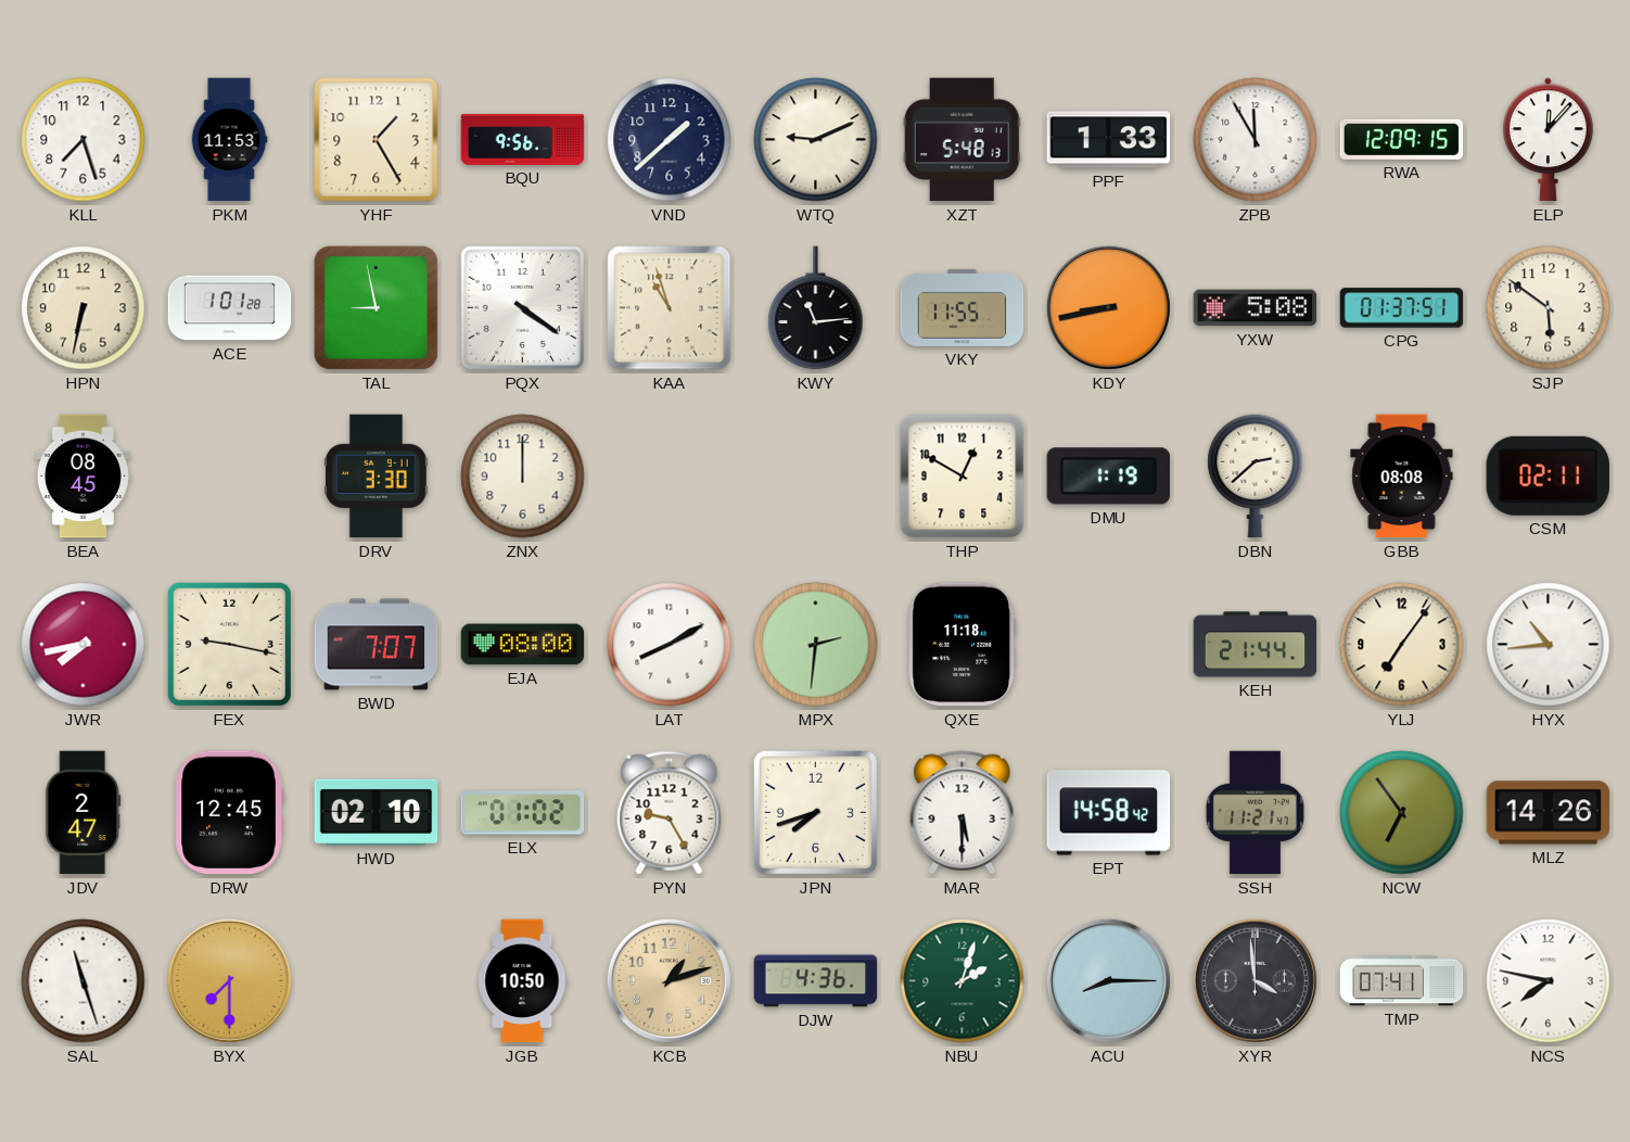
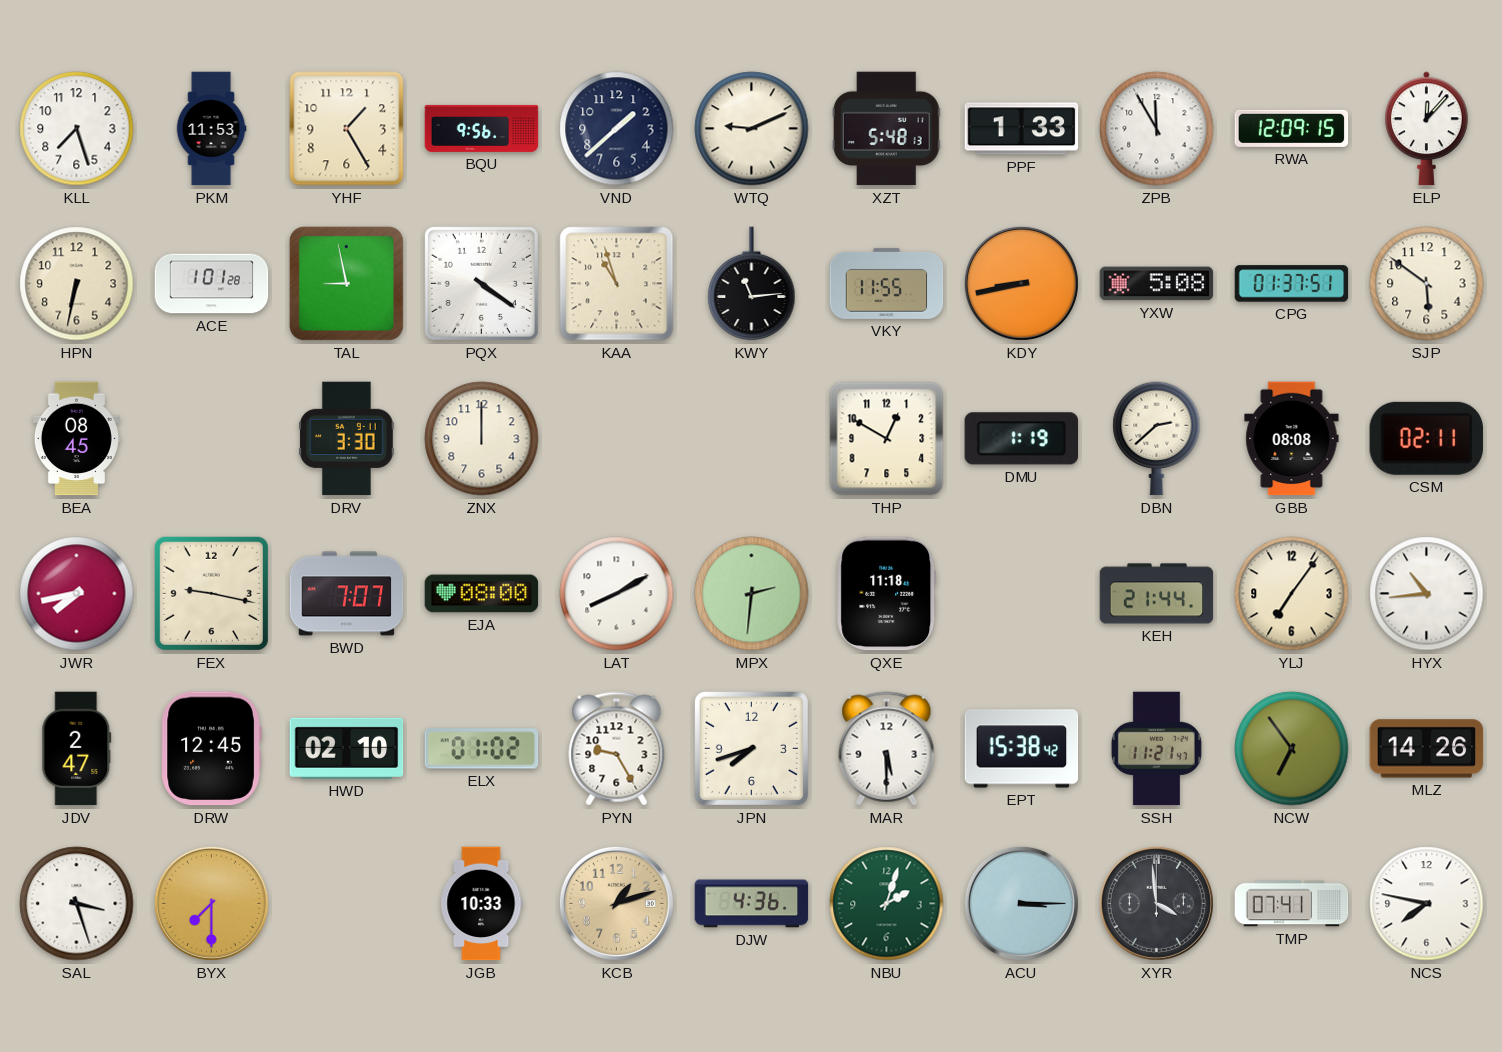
EPT: 14:58 -> 15:38 (1022, 749)
SAL: 11:27 -> 3:27 (77, 904)
JGB: 10:50 -> 10:33 (482, 904)
ACU: 8:15 -> 3:15 (1021, 903)
